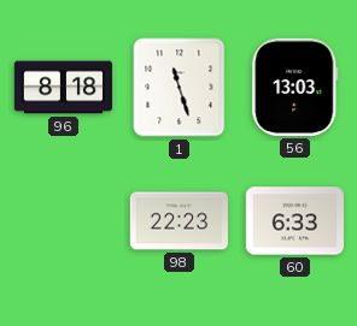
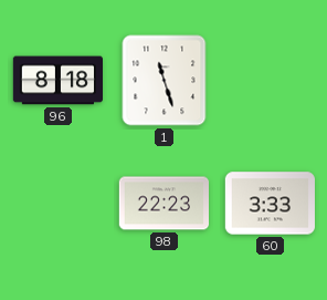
56: 13:03 -> none (295, 87)
60: 6:33 -> 3:33 (270, 204)
